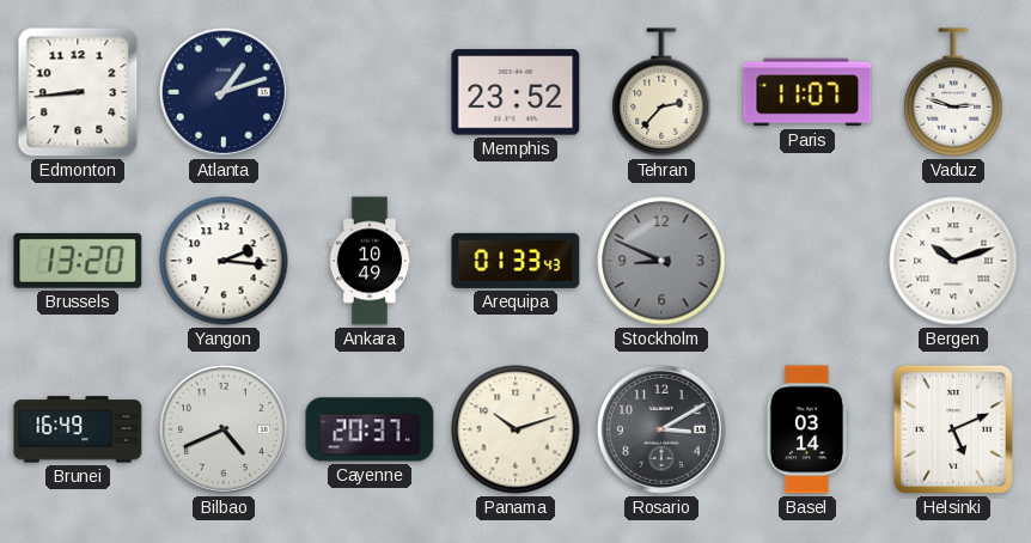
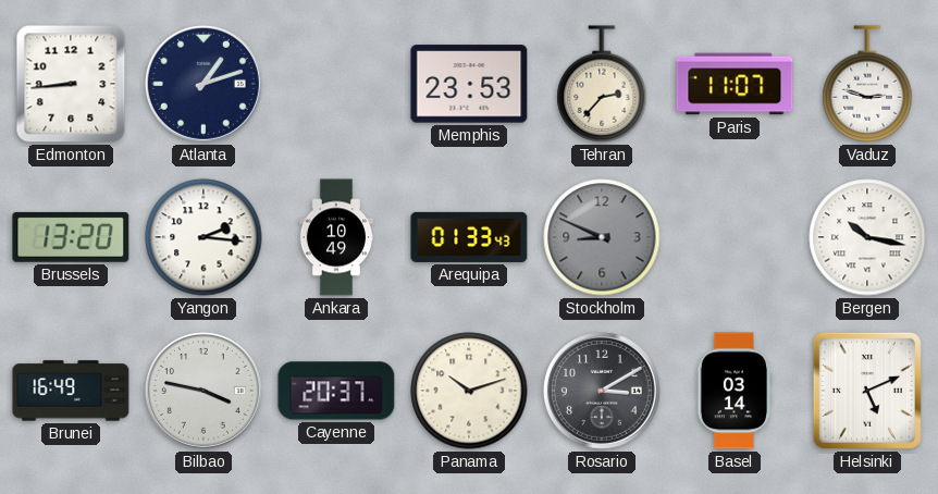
Memphis: 23:52 -> 23:53 (469, 84)
Bergen: 10:12 -> 10:17 (867, 237)
Bilbao: 4:41 -> 3:47 (203, 391)
